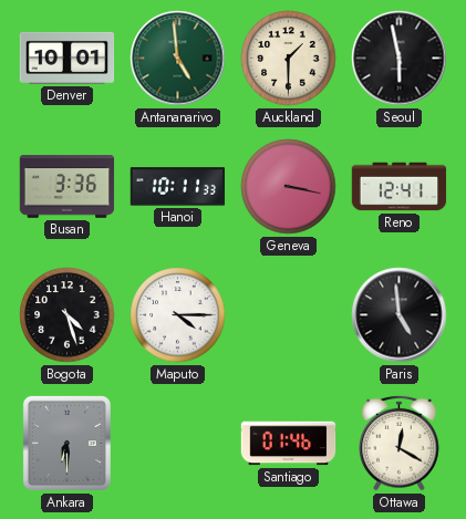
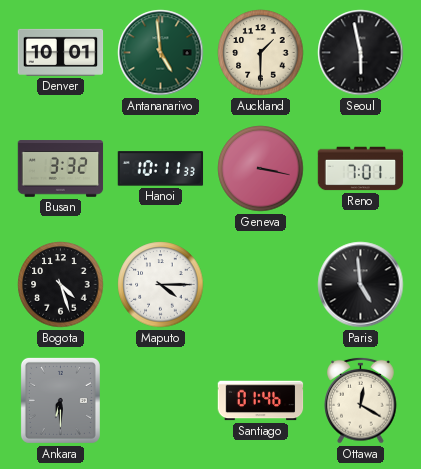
Busan: 3:36 -> 3:32 (61, 169)
Reno: 12:41 -> 7:01 (361, 169)
